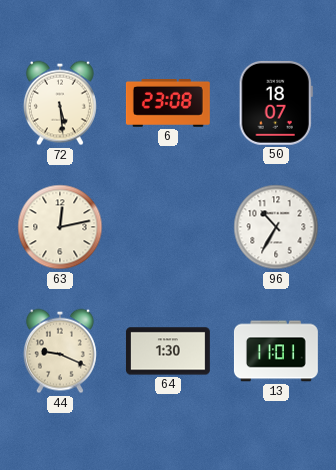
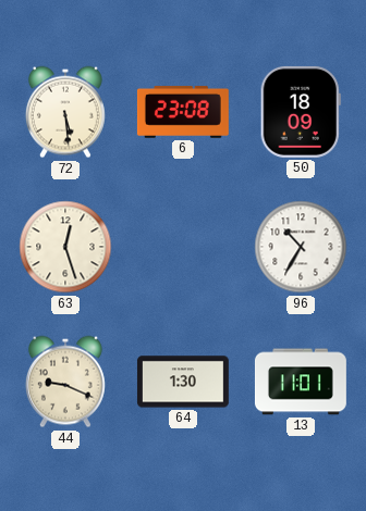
50: 18:07 -> 18:09 (301, 112)
63: 12:13 -> 12:27 (65, 247)
